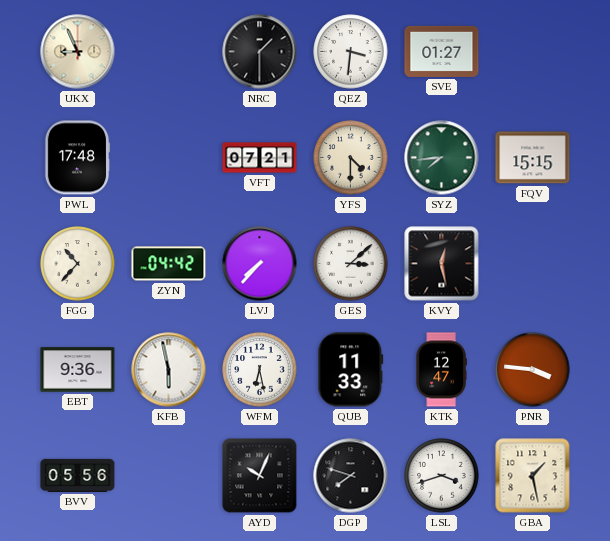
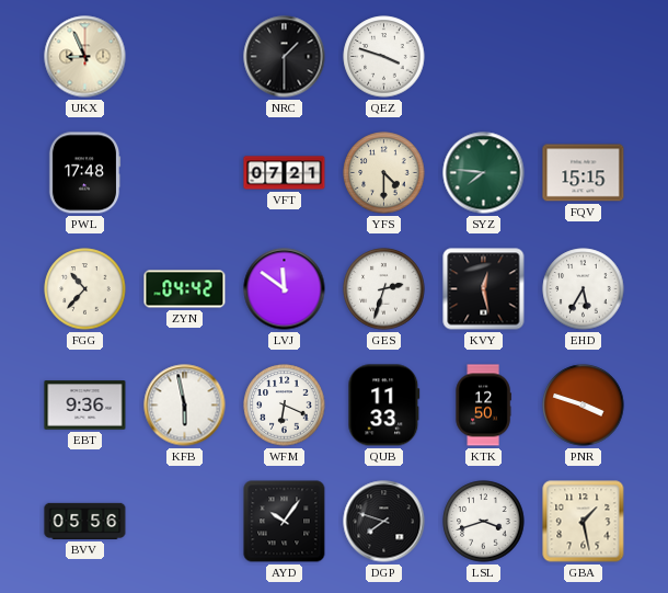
QEZ: 3:31 -> 3:48 (384, 57)
SVE: 01:27 -> none (442, 51)
SYZ: 7:44 -> 7:46 (484, 173)
LVJ: 7:37 -> 11:51 (285, 289)
GES: 3:08 -> 2:33 (384, 289)
EHD: none -> 5:35 (584, 289)
WFM: 6:28 -> 6:19 (285, 406)
KTK: 12:47 -> 12:50 (483, 406)
PNR: 3:46 -> 3:48 (584, 406)
AYD: 10:04 -> 10:06 (285, 522)
